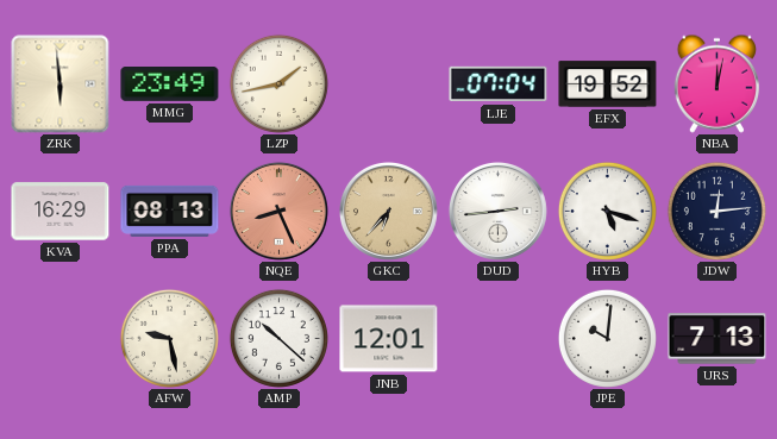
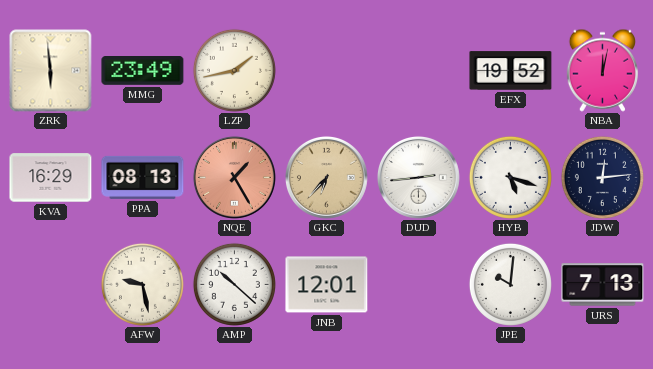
LJE: 07:04 -> none (499, 84)
NQE: 8:26 -> 1:25 (234, 177)
